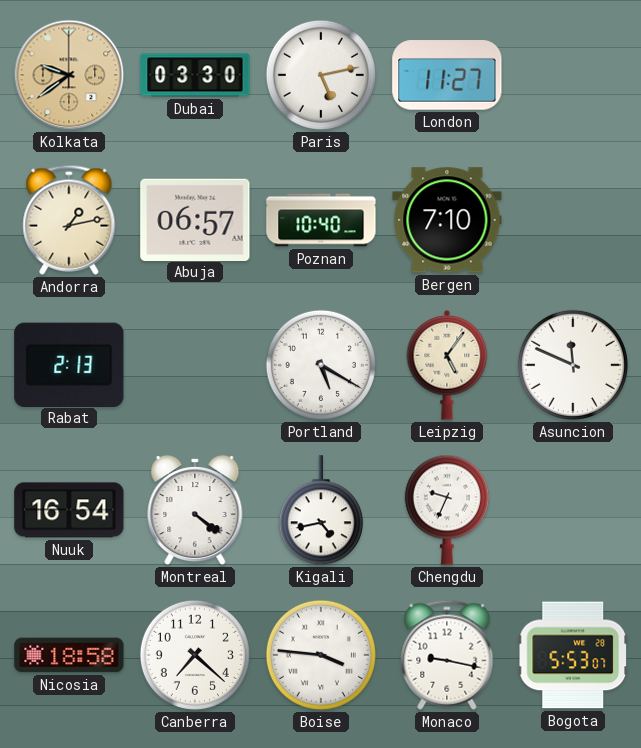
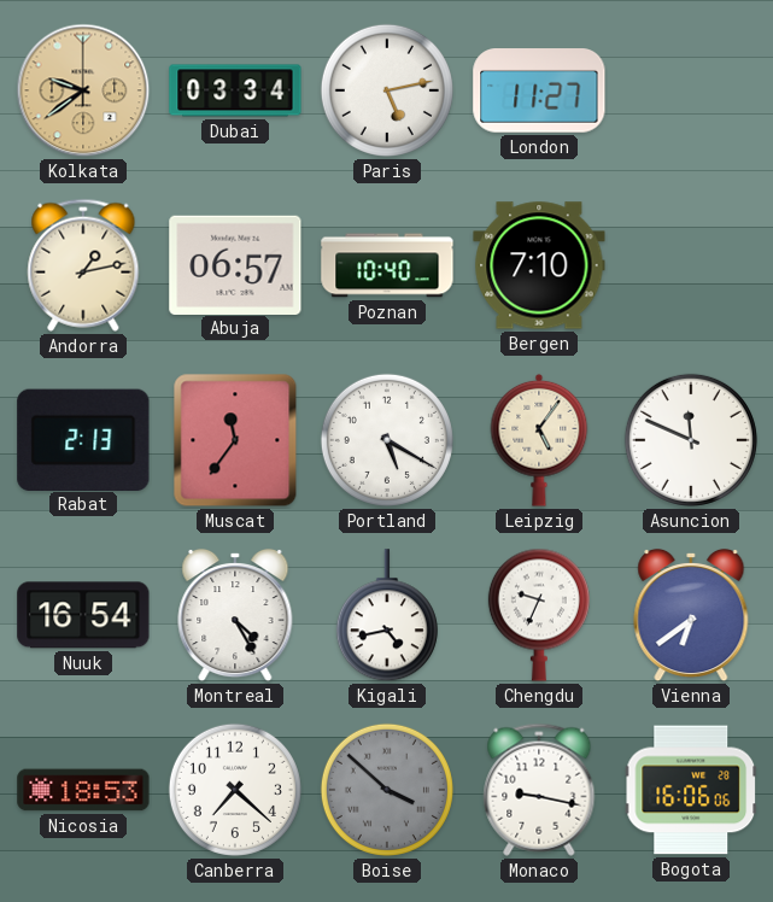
Dubai: 03:30 -> 03:34 (235, 90)
Muscat: none -> 11:36 (235, 440)
Montreal: 4:21 -> 4:25 (235, 615)
Vienna: none -> 6:39 (691, 615)
Nicosia: 18:58 -> 18:53 (83, 790)
Boise: 3:46 -> 3:52 (387, 790)
Boise dial: white -> grey (387, 790)
Bogota: 5:53 -> 16:06 (691, 790)
